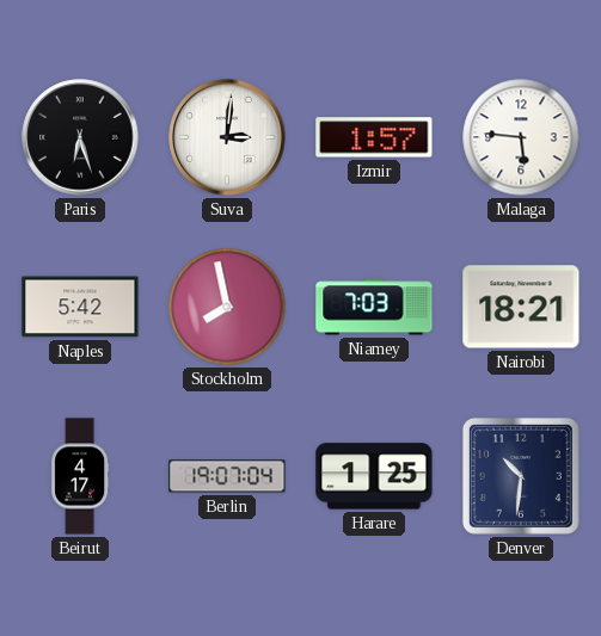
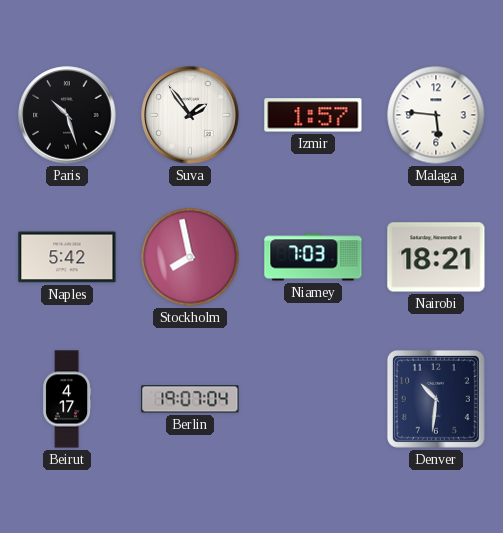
Paris: 6:27 -> 10:27 (67, 115)
Suva: 3:01 -> 1:54 (190, 115)
Harare: 1:25 -> none (374, 476)
